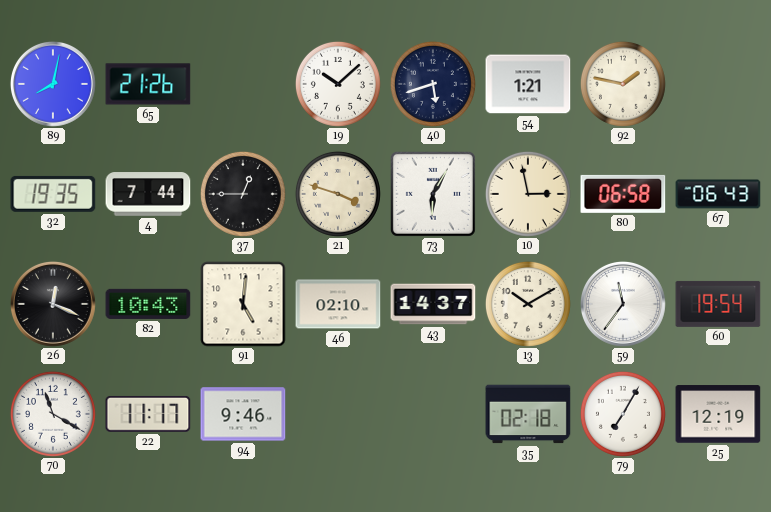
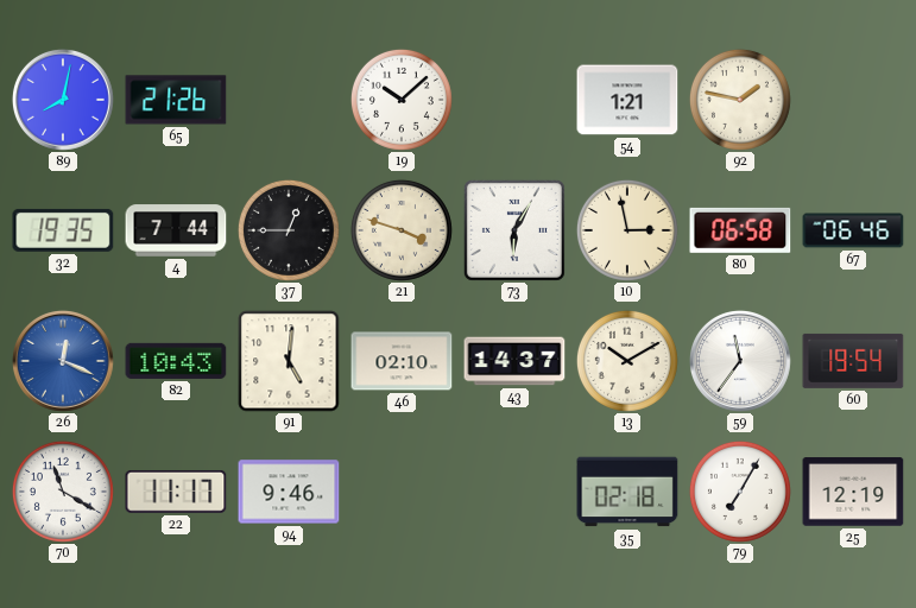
40: 5:42 -> none (433, 84)
67: 06:43 -> 06:46 (853, 230)
26 dial: black -> blue (63, 361)
